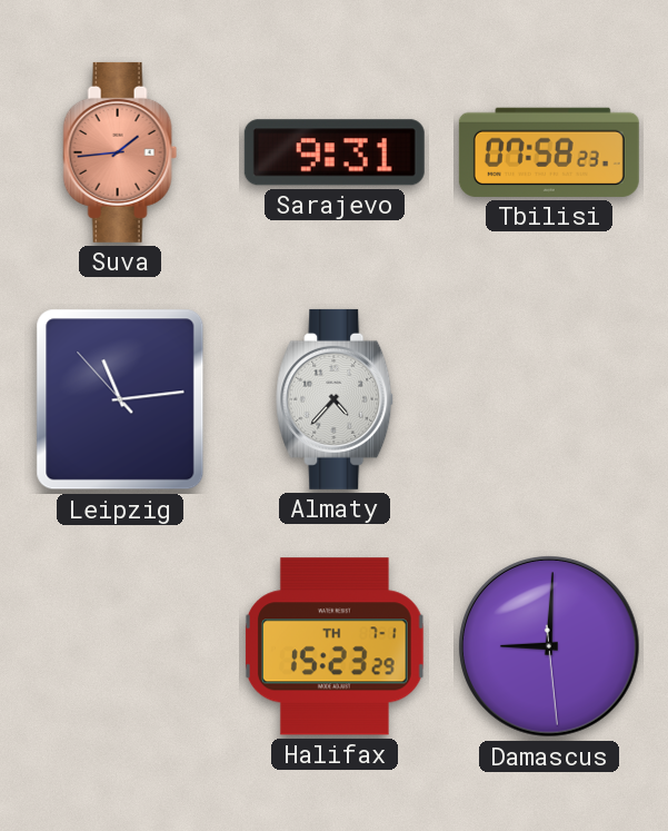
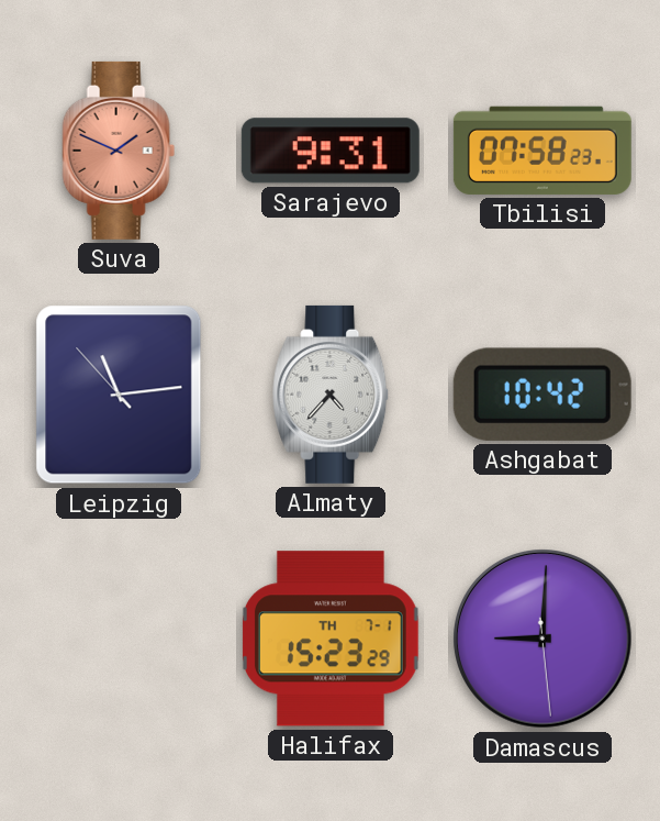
Suva: 1:44 -> 1:49 (119, 151)
Ashgabat: none -> 10:42 (542, 395)
